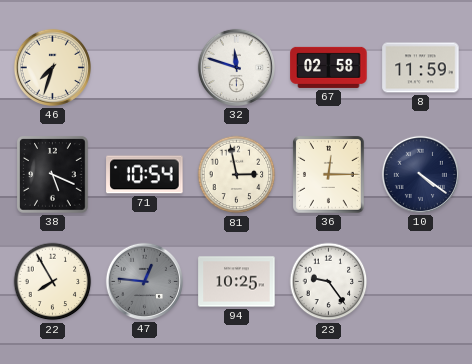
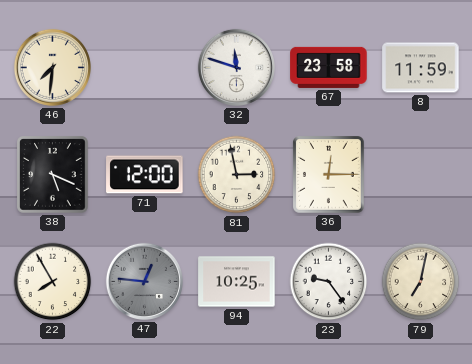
46: 7:33 -> 7:31 (52, 67)
67: 02:58 -> 23:58 (329, 67)
71: 10:54 -> 12:00 (145, 175)
10: 4:21 -> none (420, 174)
79: none -> 7:02 (421, 282)
